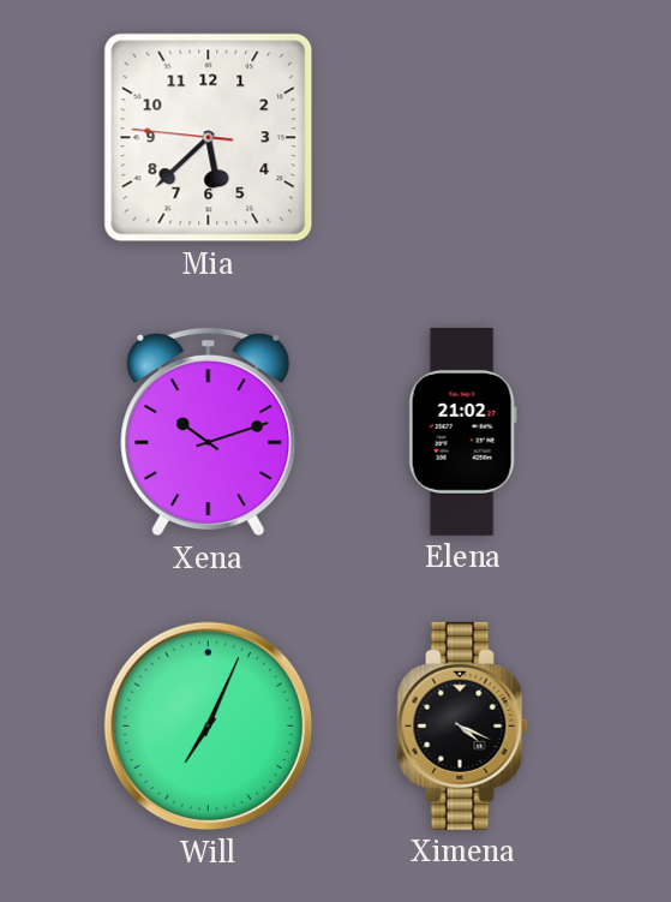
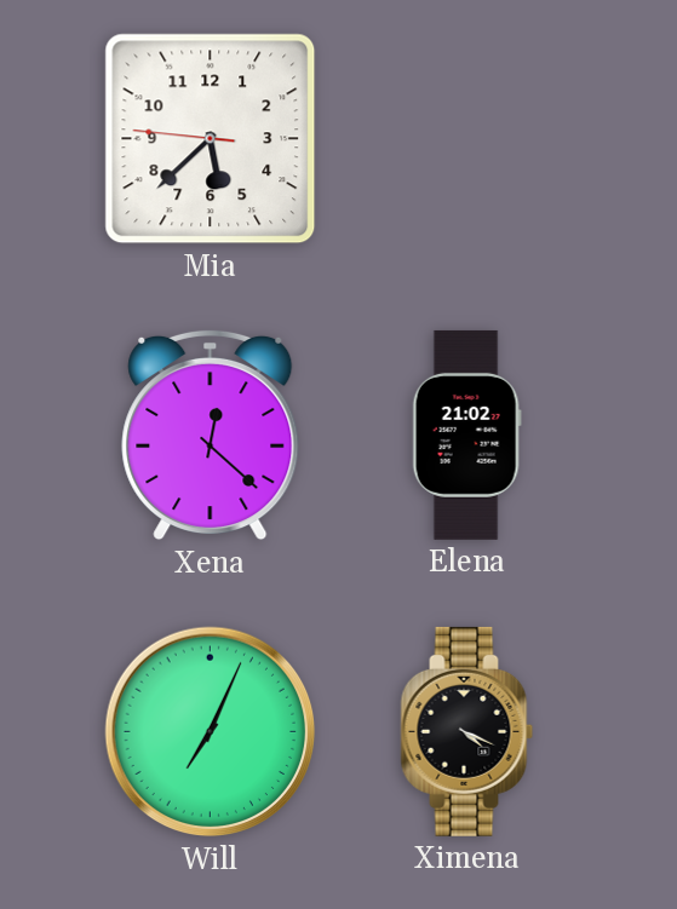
Xena: 10:12 -> 12:22 (211, 435)
